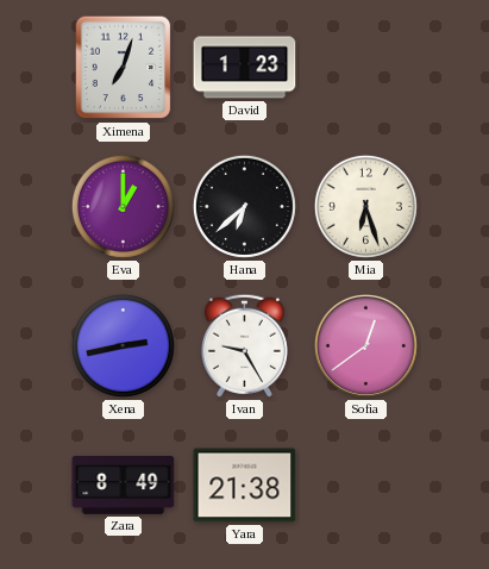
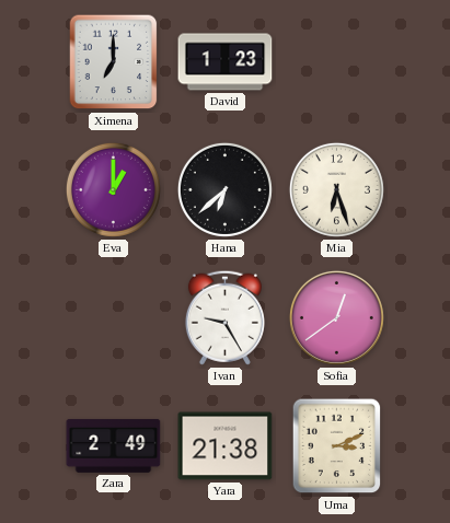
Ximena: 7:03 -> 7:00 (114, 62)
Xena: 2:43 -> none (123, 345)
Zara: 8:49 -> 2:49 (114, 445)
Uma: none -> 3:11 (337, 446)
